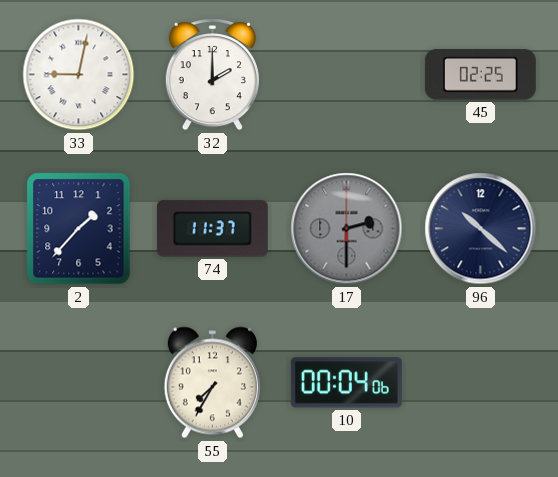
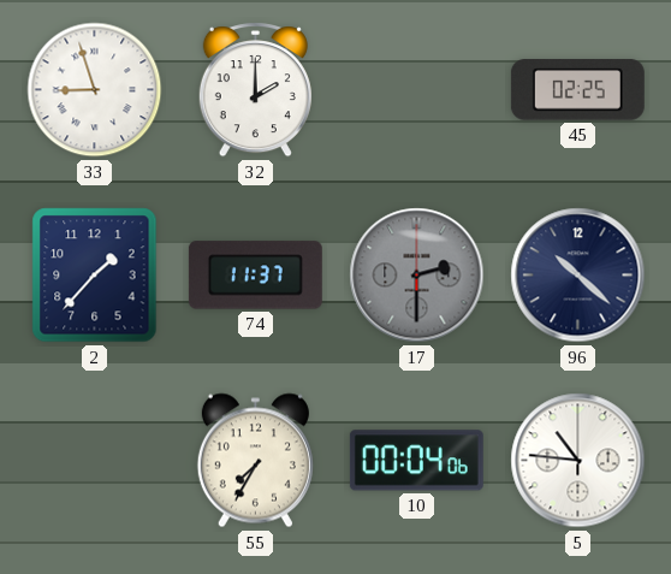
33: 9:02 -> 8:57 (95, 90)
5: none -> 10:46 (578, 461)
